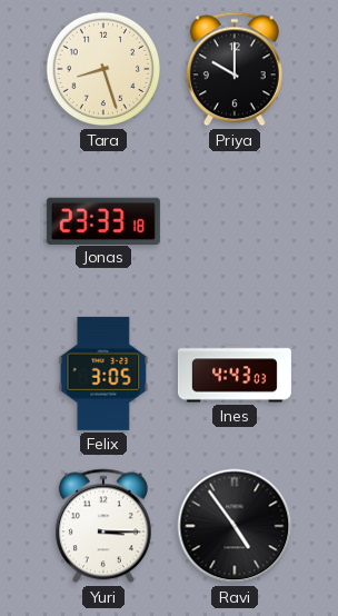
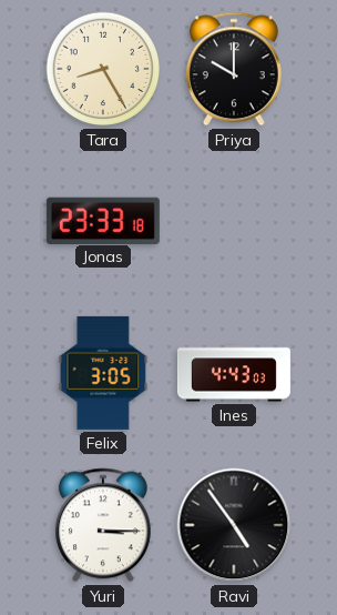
Tara: 8:27 -> 8:25 (103, 69)
